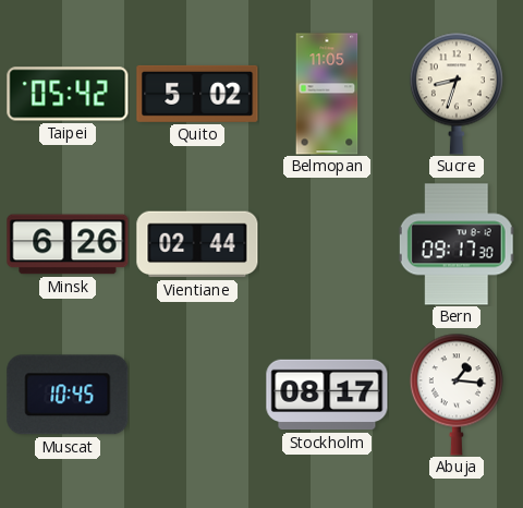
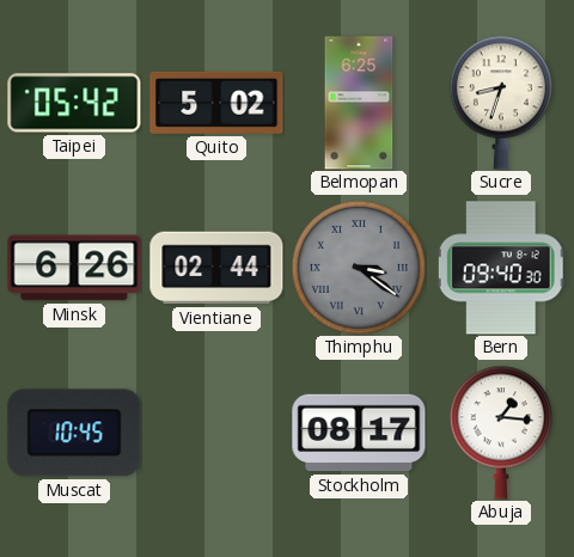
Belmopan: 11:05 -> 6:25 (359, 103)
Thimphu: none -> 3:21 (359, 268)
Bern: 09:17 -> 09:40 (501, 268)
